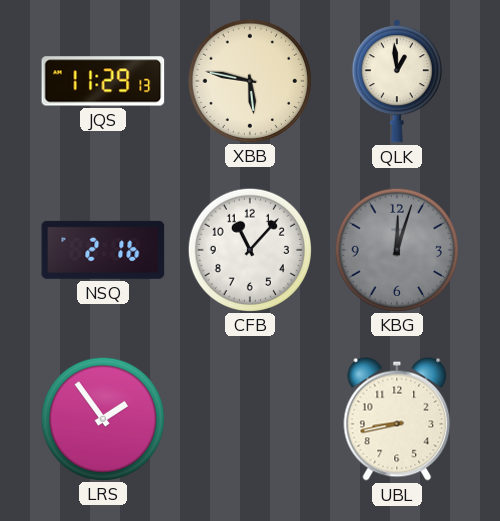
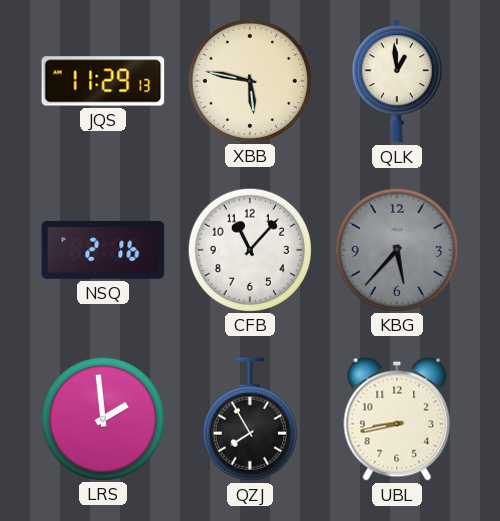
KBG: 12:03 -> 5:37 (396, 249)
LRS: 1:54 -> 1:59 (102, 418)
QZJ: none -> 7:55 (250, 419)
